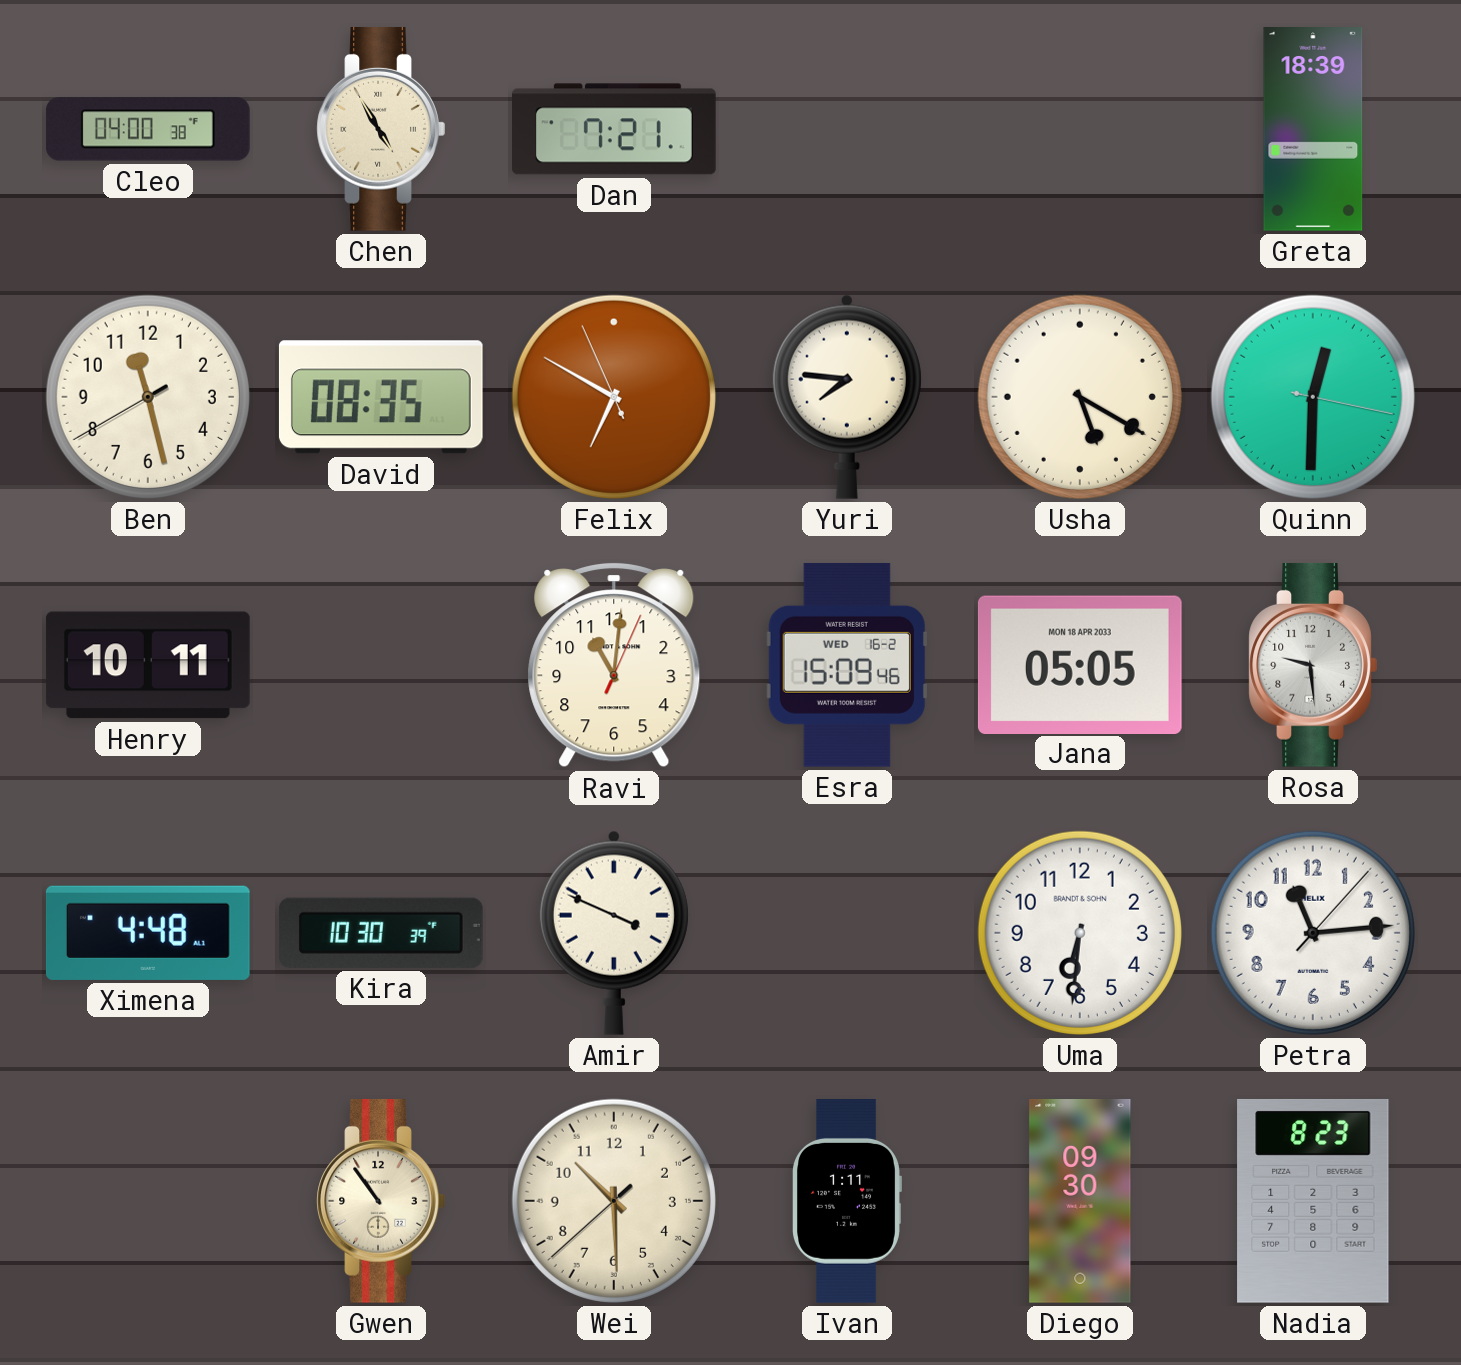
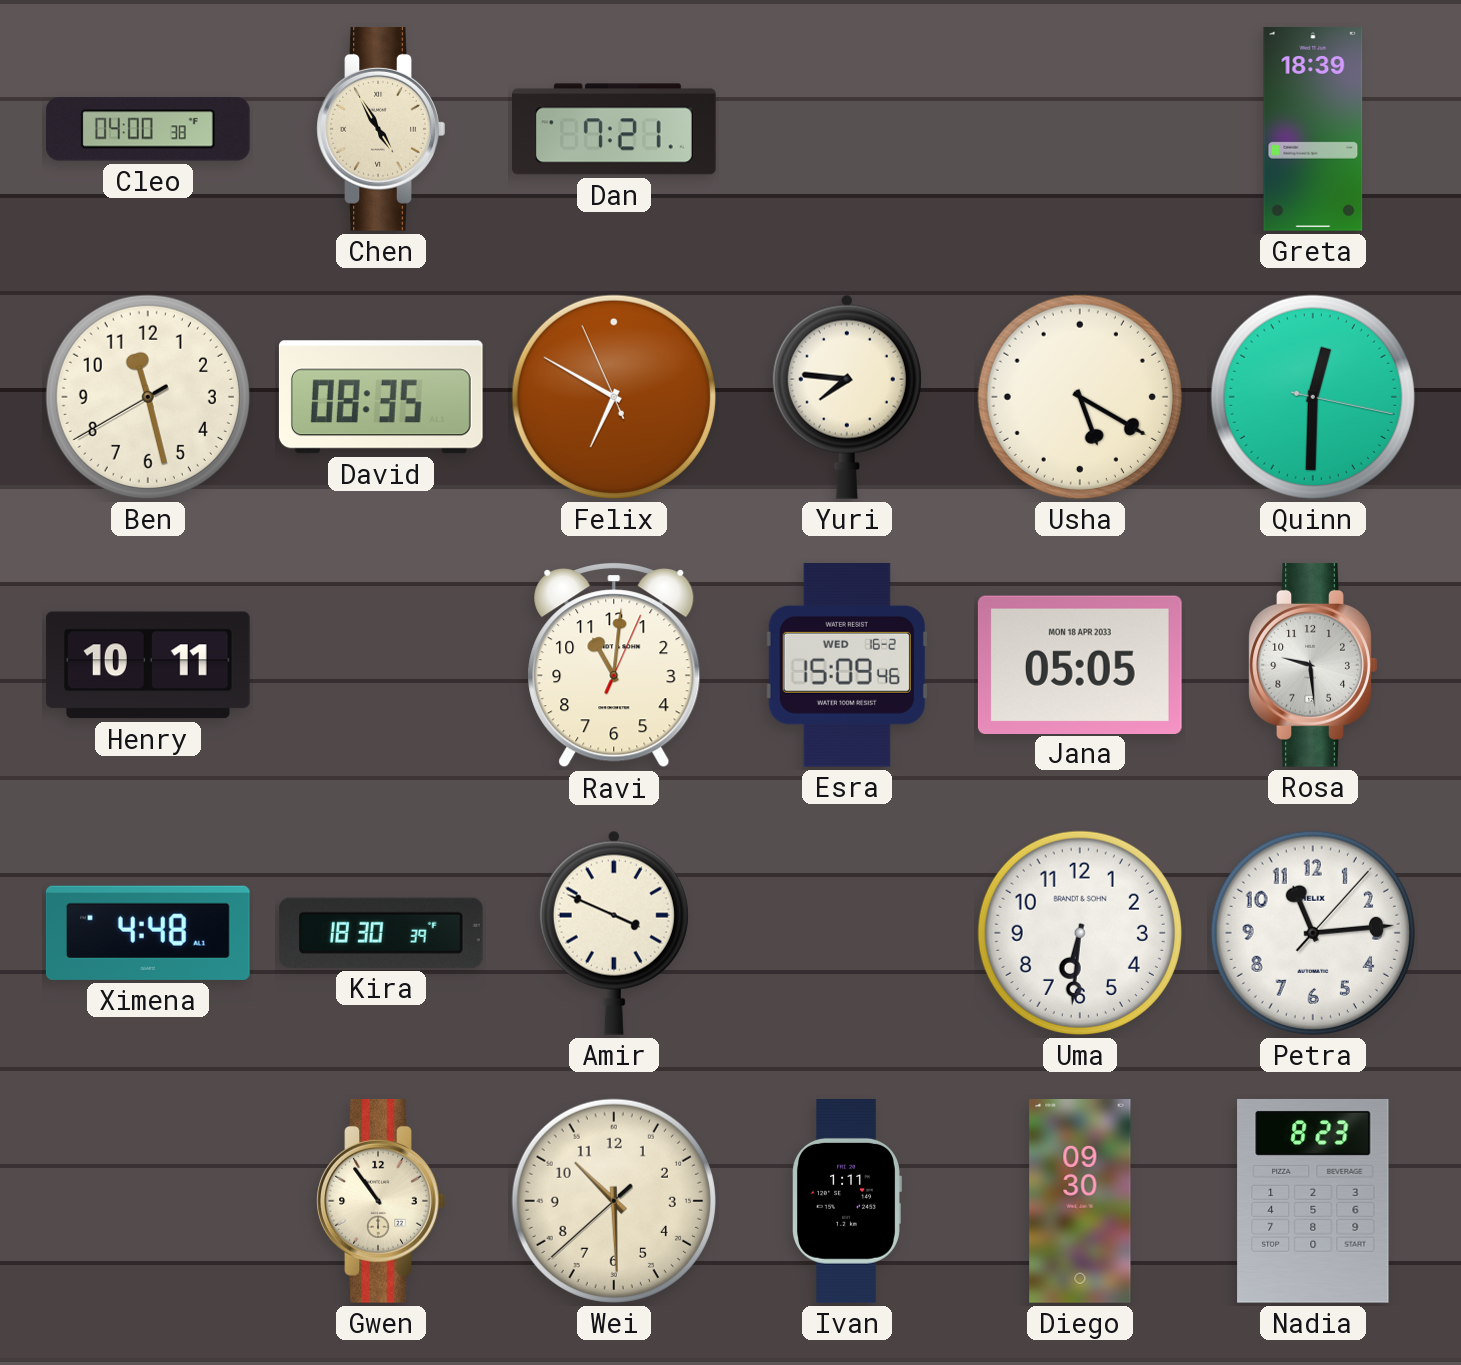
Kira: 10:30 -> 18:30 (381, 933)
